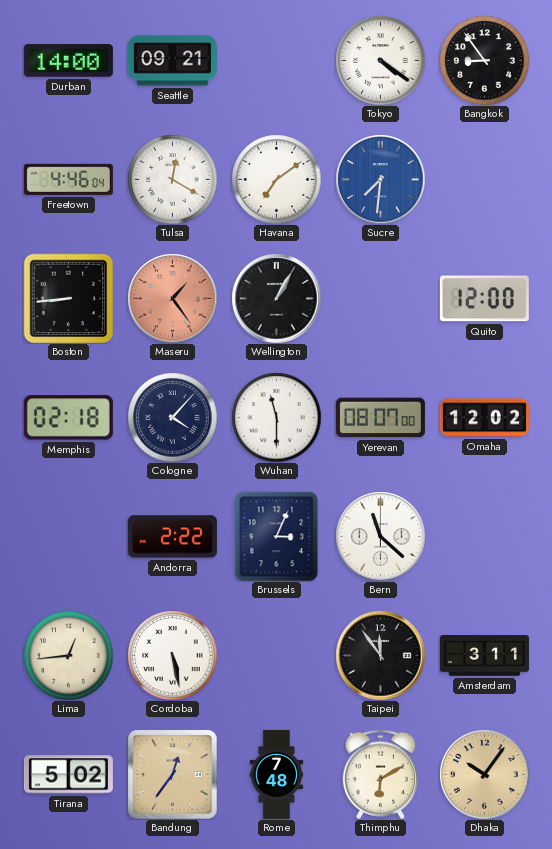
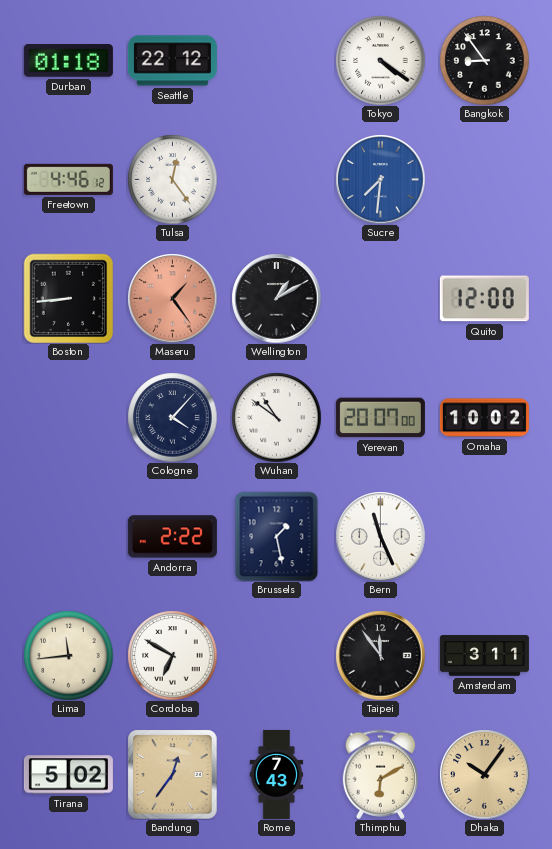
Durban: 14:00 -> 01:18 (68, 61)
Seattle: 09:21 -> 22:12 (172, 61)
Freetown: 4:46:04 -> 4:46:12 (68, 179)
Tulsa: 12:20 -> 12:24 (172, 179)
Havana: 7:09 -> none (276, 179)
Wellington: 1:05 -> 1:10 (276, 298)
Memphis: 02:18 -> none (68, 418)
Wuhan: 11:30 -> 10:51 (276, 417)
Yerevan: 08:07 -> 20:07 (380, 418)
Omaha: 12:02 -> 10:02 (484, 418)
Brussels: 3:04 -> 1:28 (277, 536)
Bern: 11:22 -> 11:26 (380, 536)
Lima: 12:44 -> 11:44 (68, 655)
Cordoba: 5:28 -> 6:50 (172, 655)
Rome: 7:48 -> 7:43 (277, 774)
